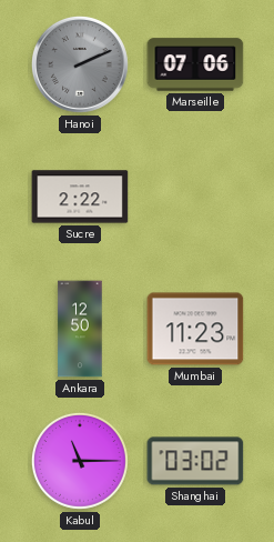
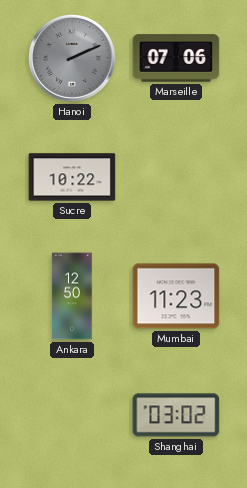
Sucre: 2:22 -> 10:22 (72, 177)
Kabul: 11:15 -> none (80, 461)
